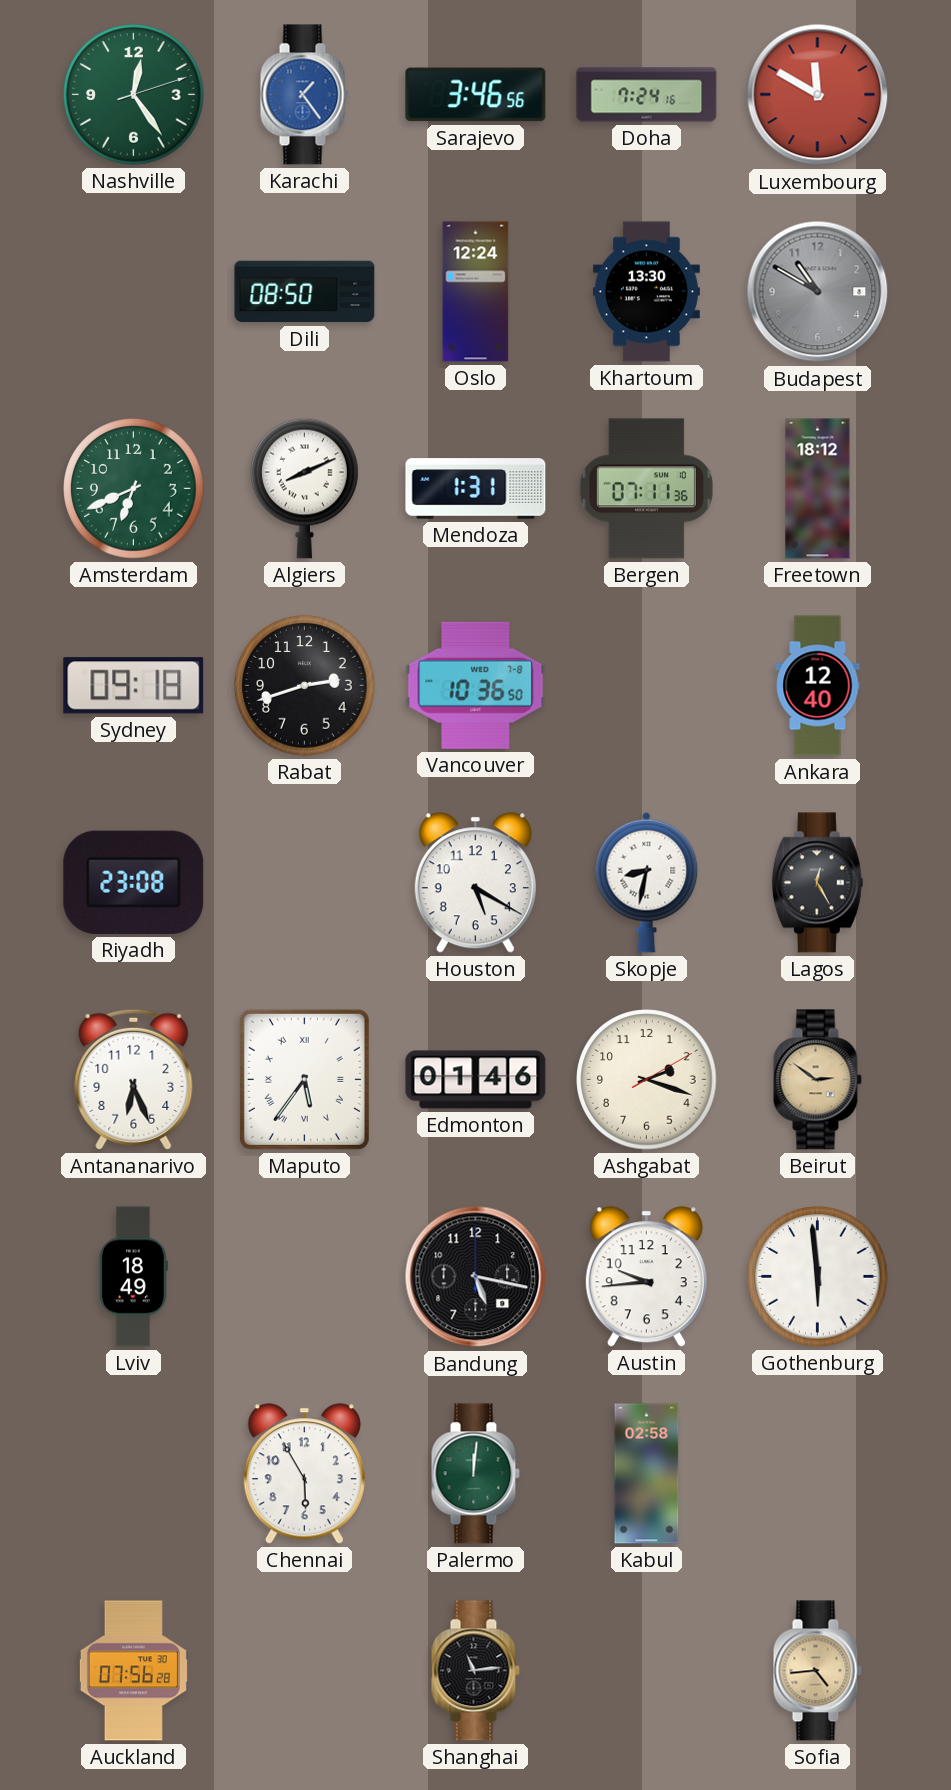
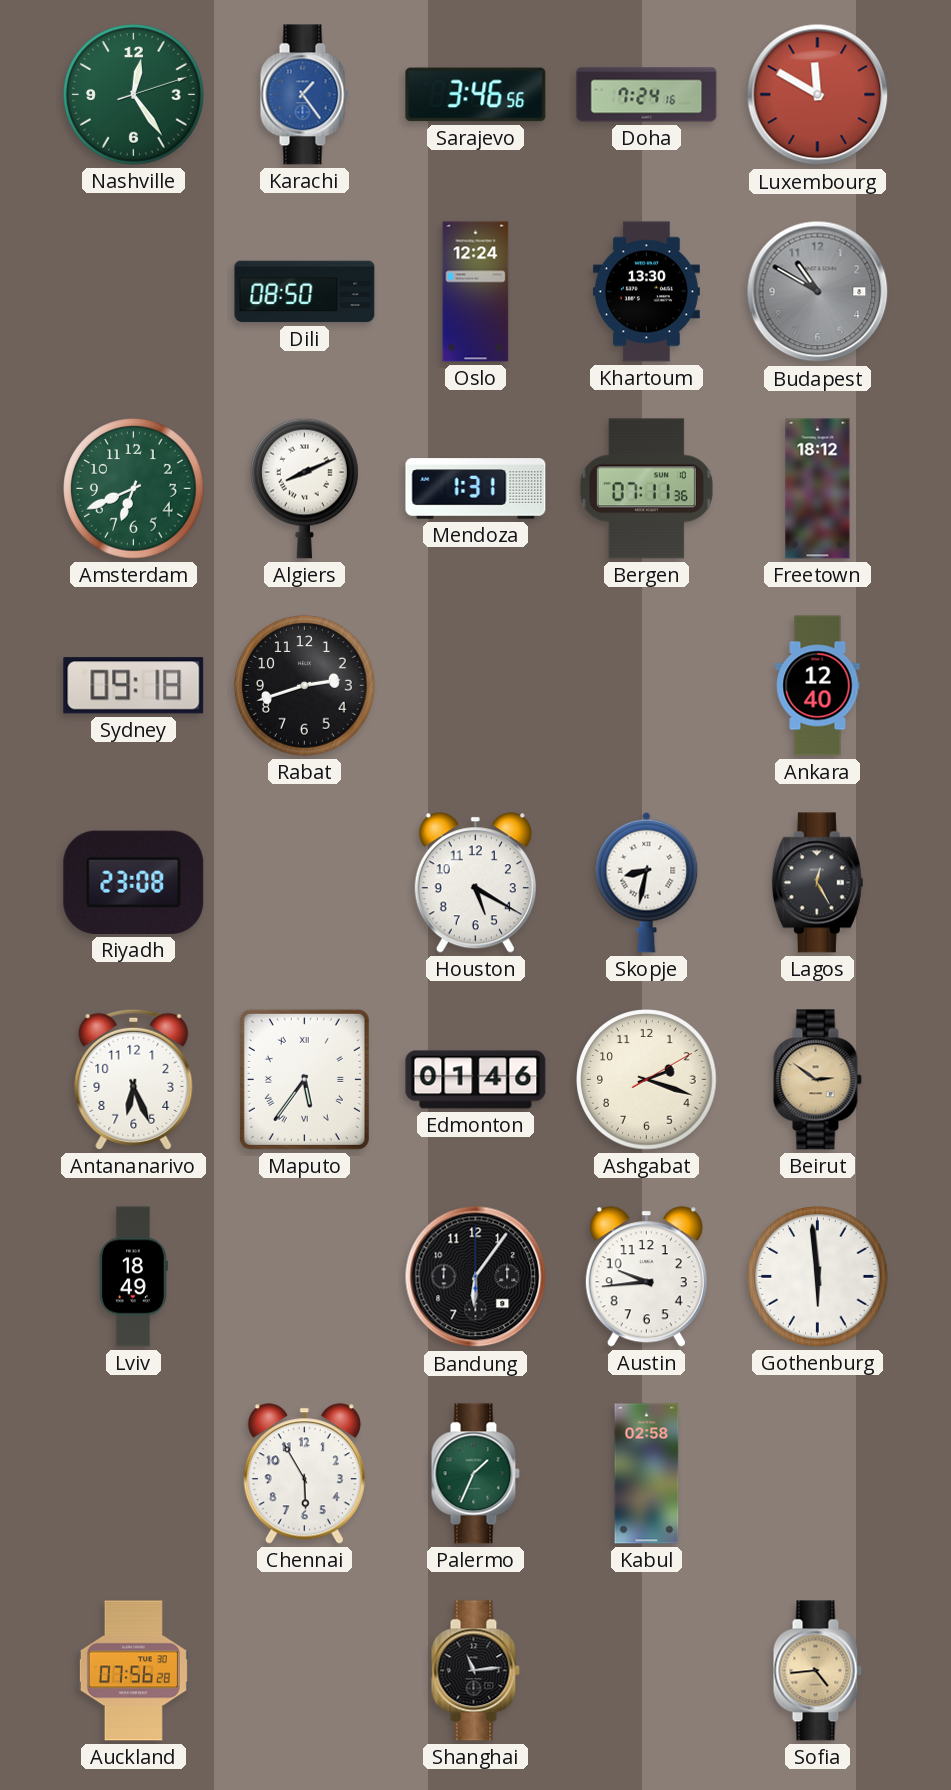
Vancouver: 10:36 -> none (476, 685)
Bandung: 5:17 -> 6:06 (476, 1277)
Palermo: 12:01 -> 1:34 (475, 1474)
